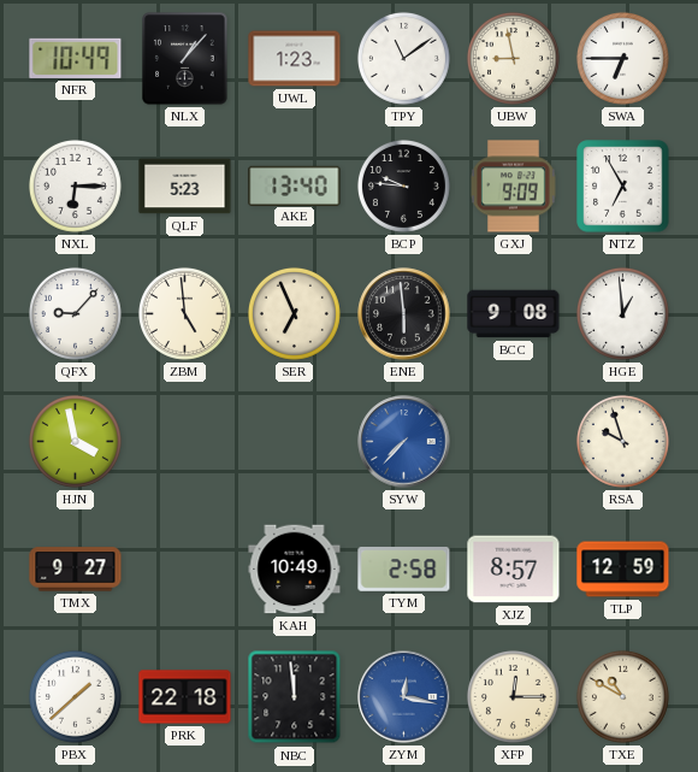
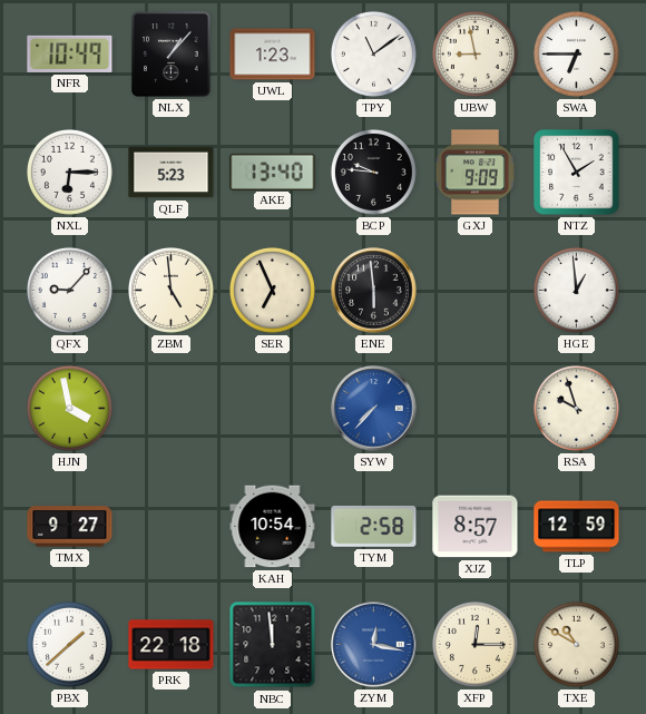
NTZ: 6:55 -> 1:55 (577, 173)
BCC: 9:08 -> none (514, 314)
KAH: 10:49 -> 10:54 (273, 527)
